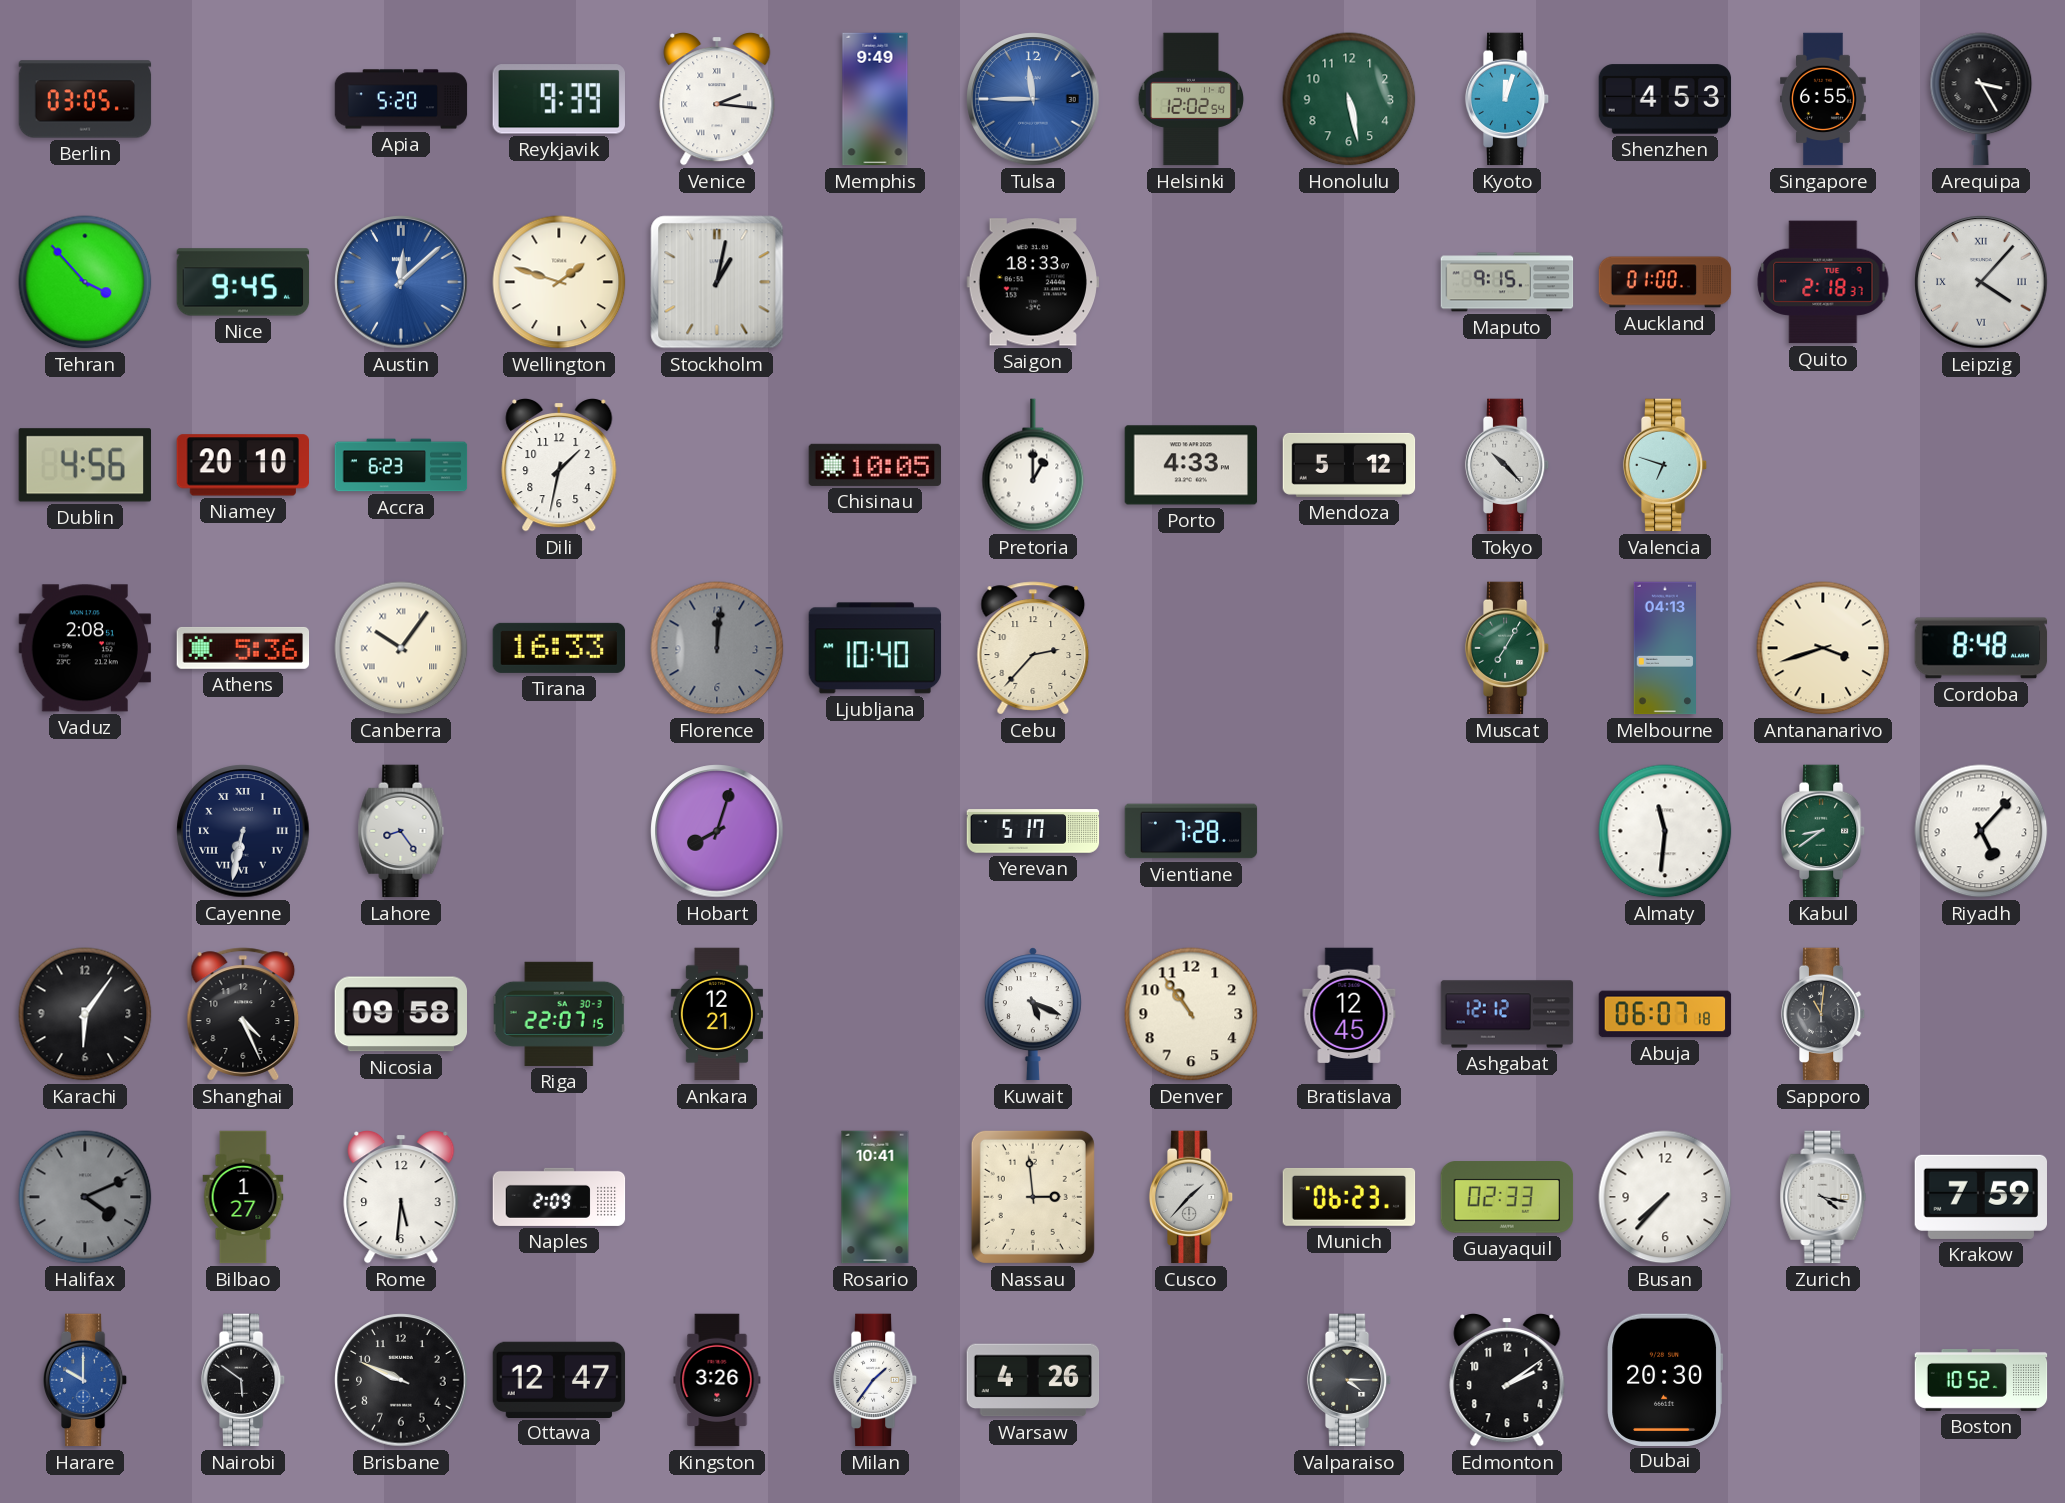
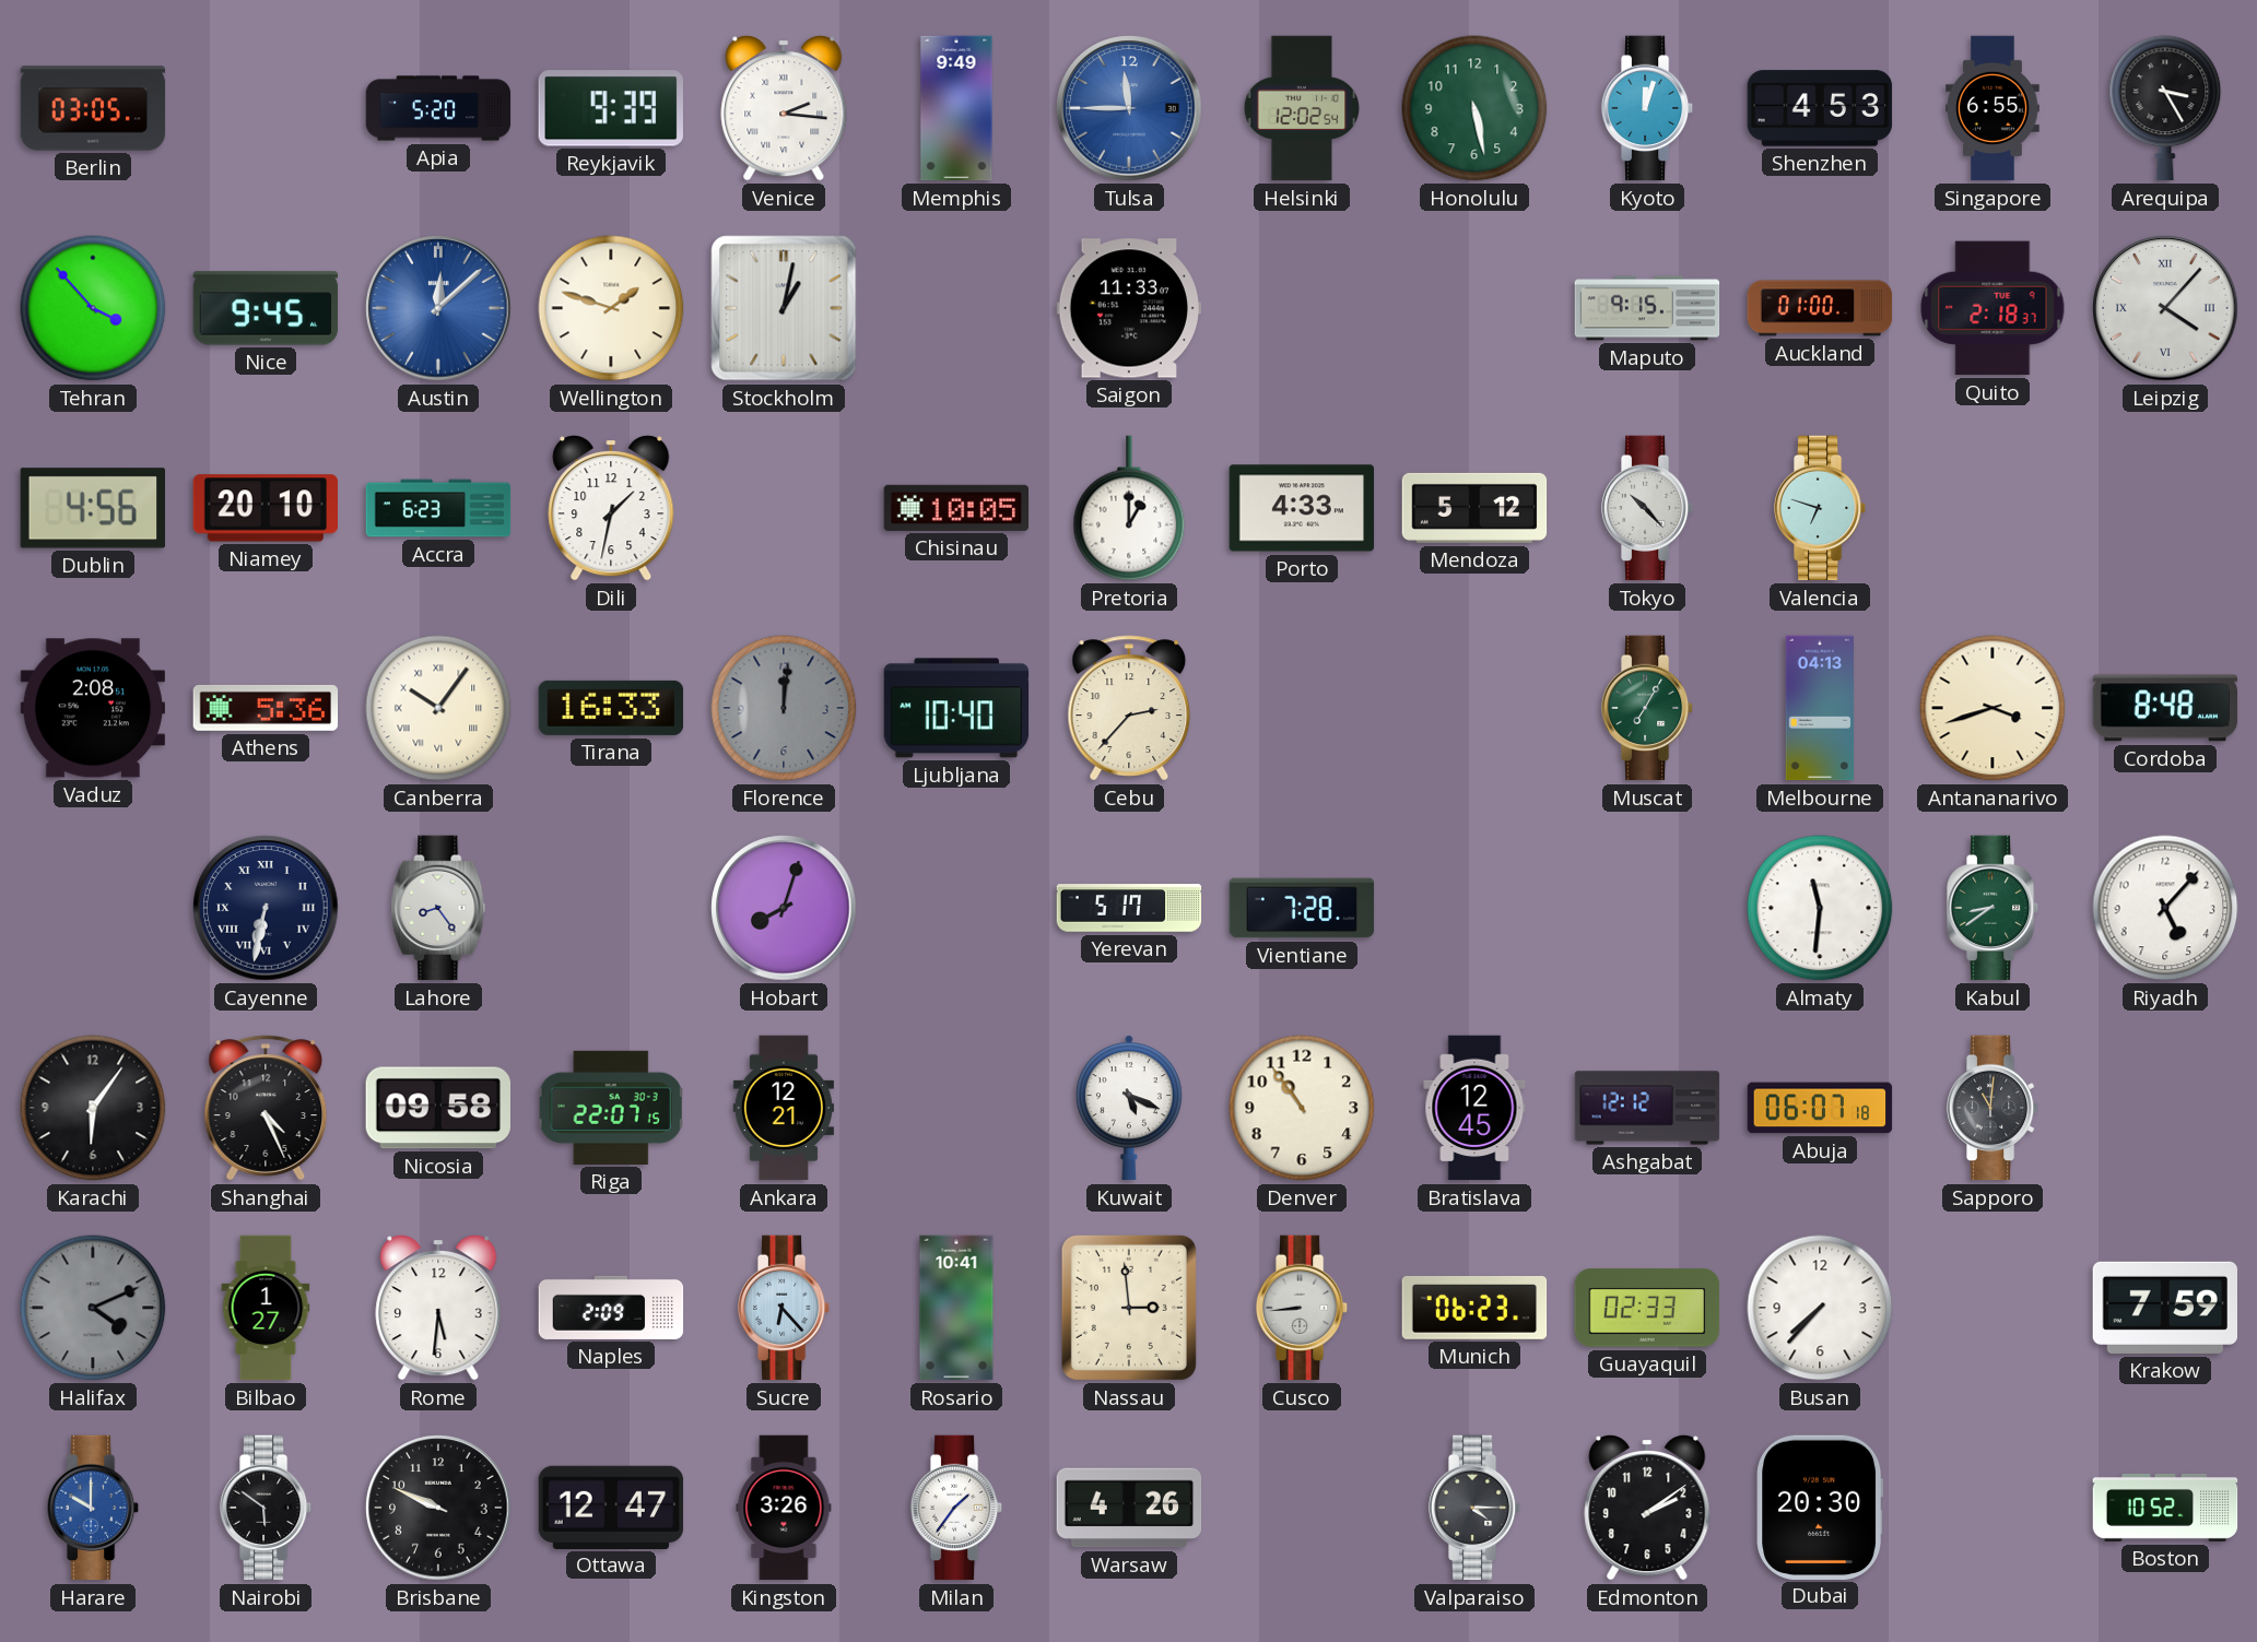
Saigon: 18:33 -> 11:33 (1128, 308)
Sucre: none -> 6:23 (784, 1308)
Cusco: 1:37 -> 8:44 (1302, 1308)
Zurich: 4:17 -> none (1823, 1197)
